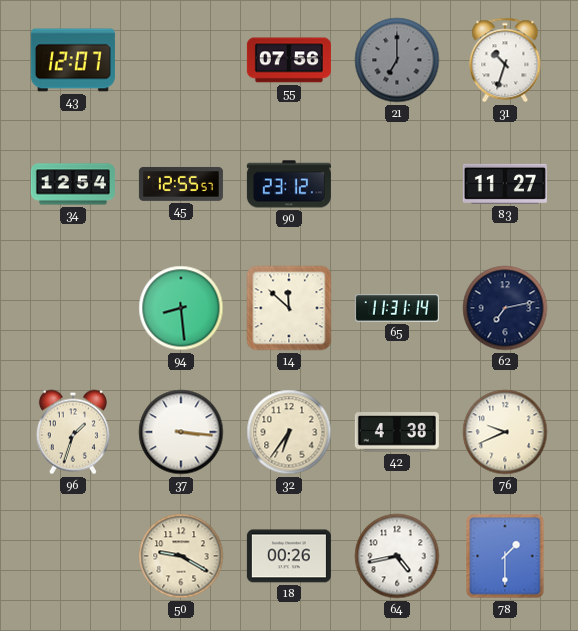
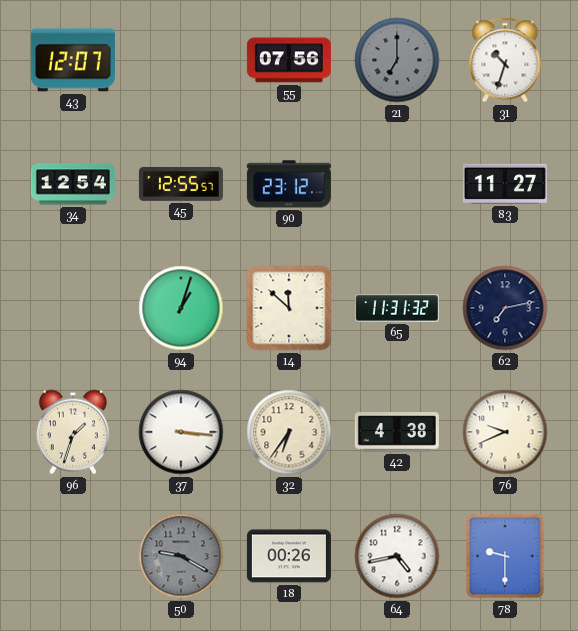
94: 8:29 -> 1:03 (181, 308)
65: 11:31:14 -> 11:31:32 (397, 308)
50 dial: cream -> grey (181, 556)
78: 1:30 -> 9:30 (505, 556)
